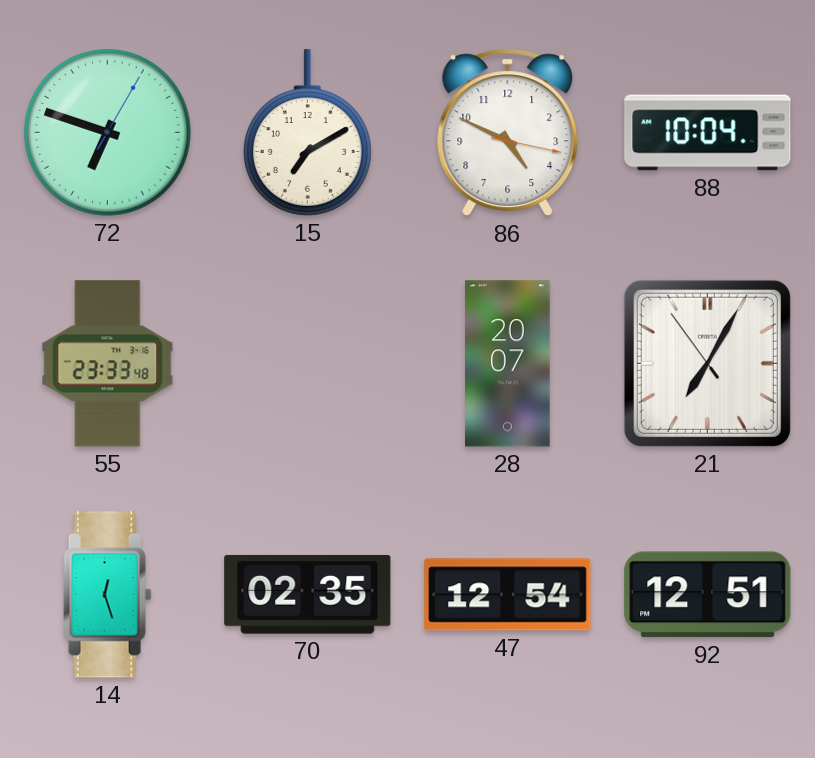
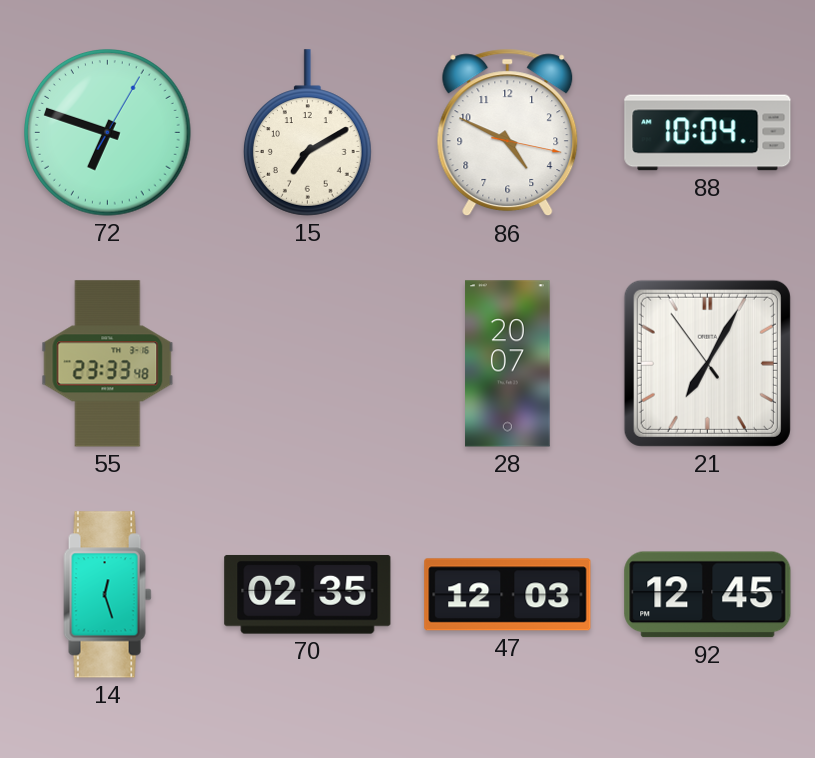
47: 12:54 -> 12:03 (508, 595)
92: 12:51 -> 12:45 (708, 595)
